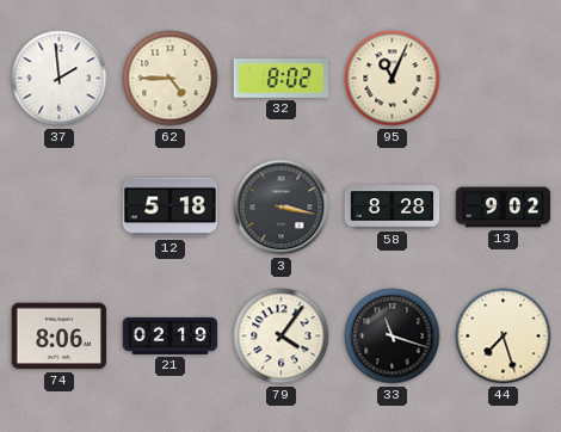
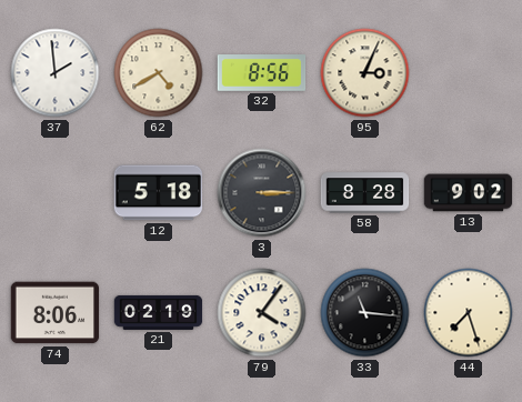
62: 4:45 -> 4:40 (159, 73)
32: 8:02 -> 8:56 (262, 73)
95: 11:04 -> 3:04 (365, 73)
3: 3:17 -> 3:15 (262, 193)
33: 11:18 -> 11:16 (365, 313)
